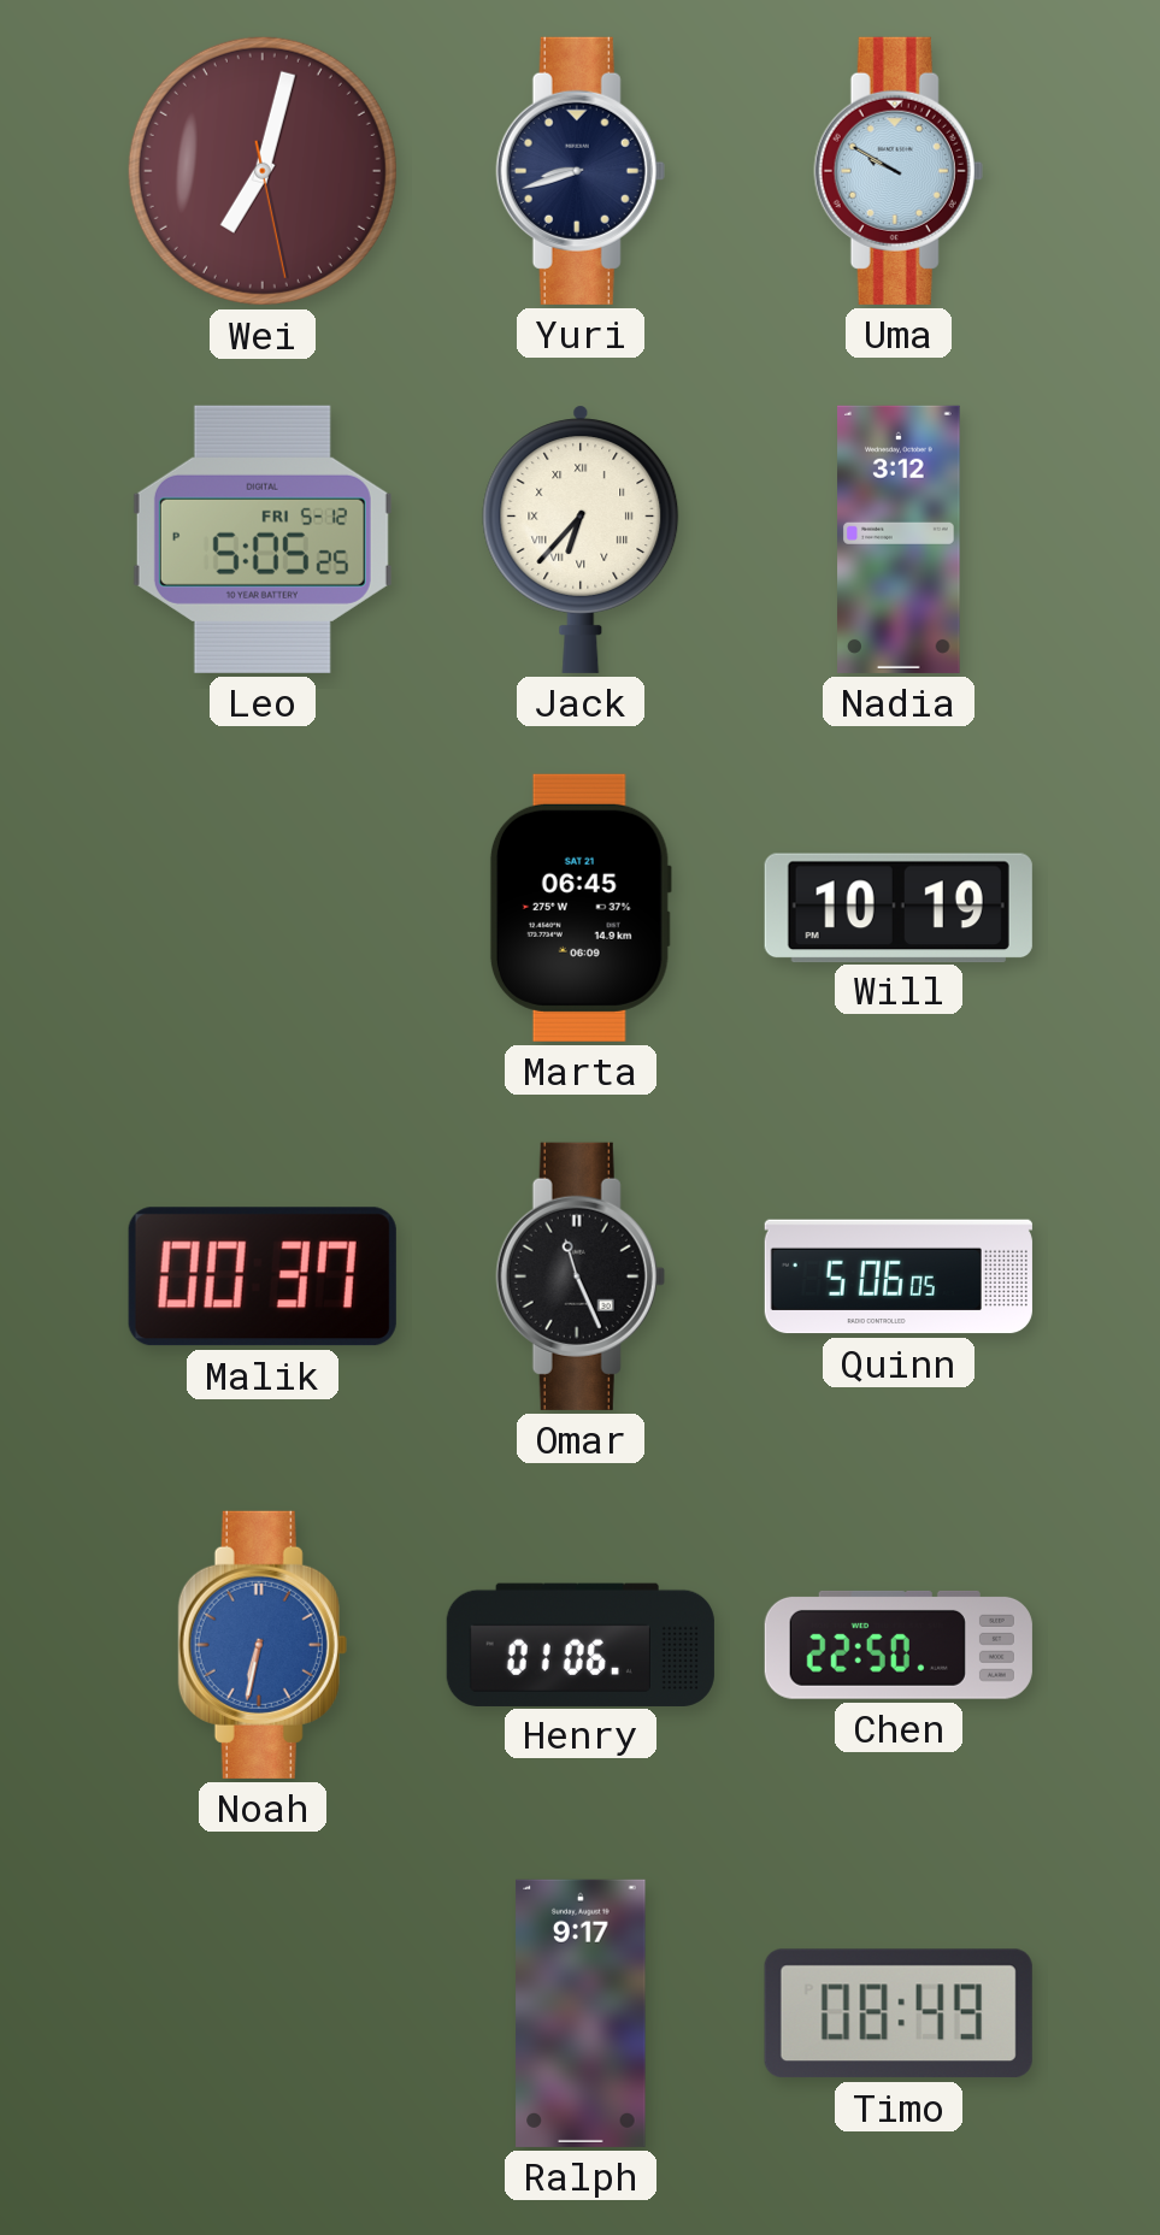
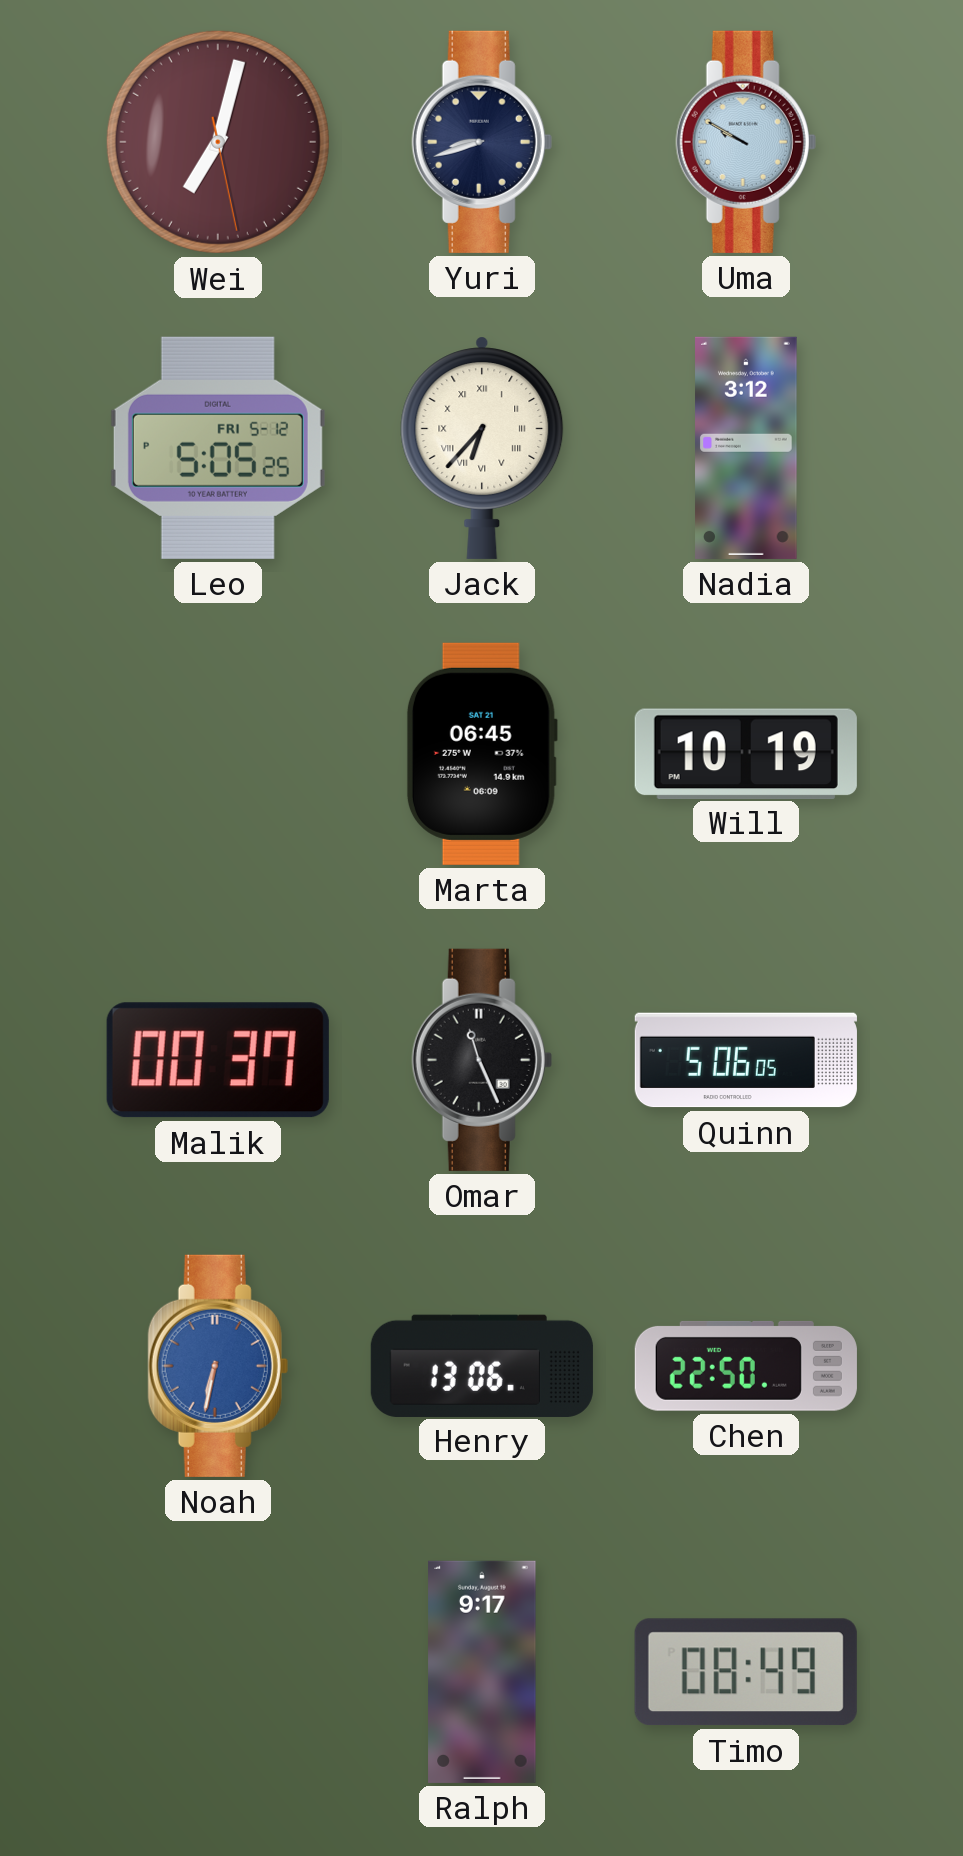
Henry: 01:06 -> 13:06 (482, 1365)
